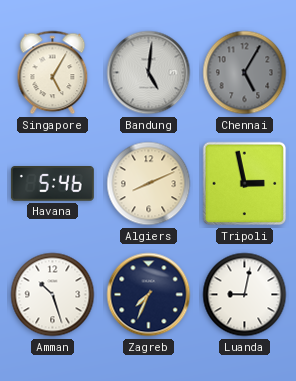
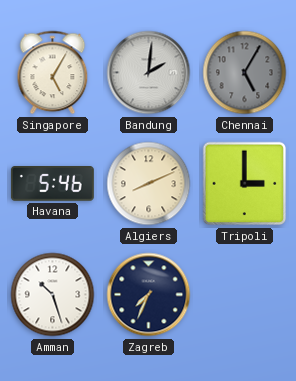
Bandung: 5:01 -> 2:01 (149, 73)
Tripoli: 2:58 -> 3:00 (245, 184)
Luanda: 9:02 -> none (245, 295)
